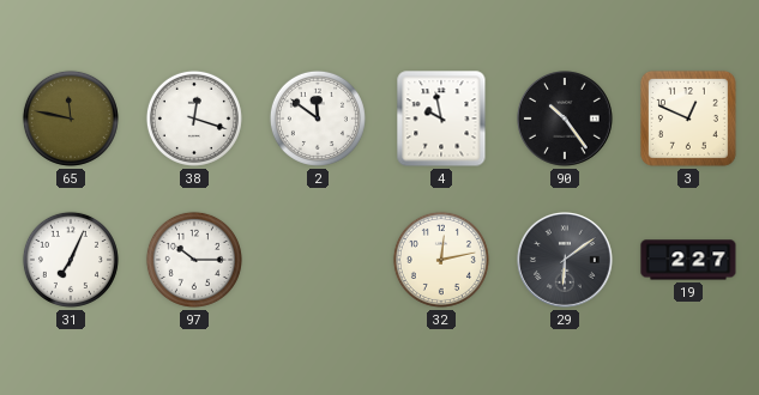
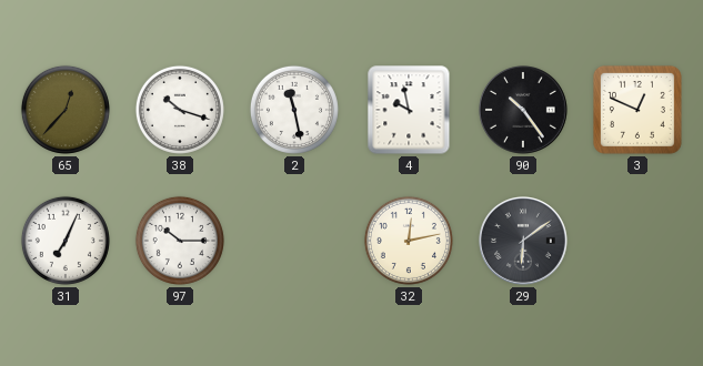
65: 11:47 -> 12:37 (66, 110)
38: 12:18 -> 10:18 (180, 110)
2: 11:51 -> 11:28 (294, 110)
19: 2:27 -> none (688, 260)
